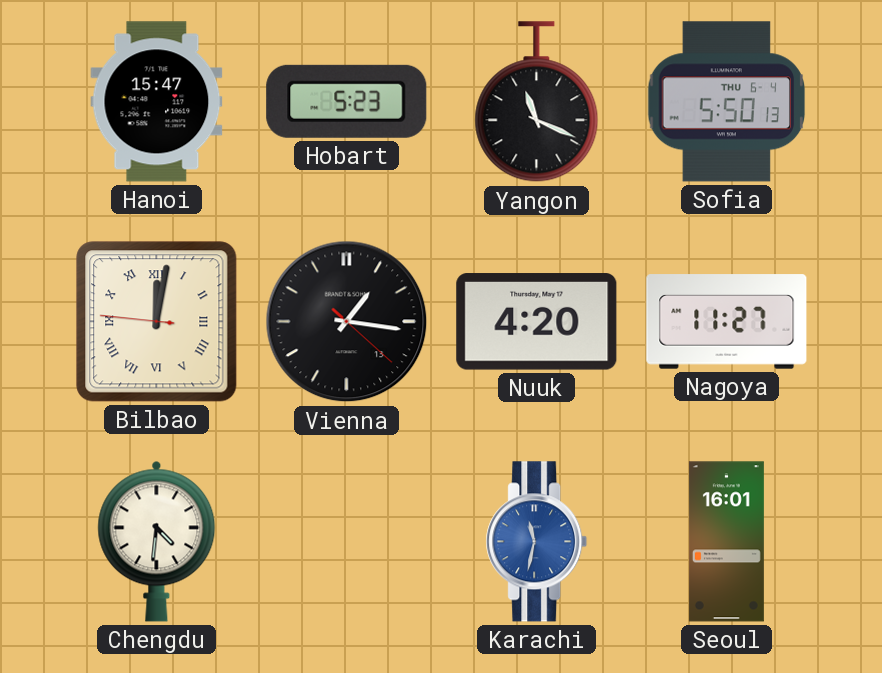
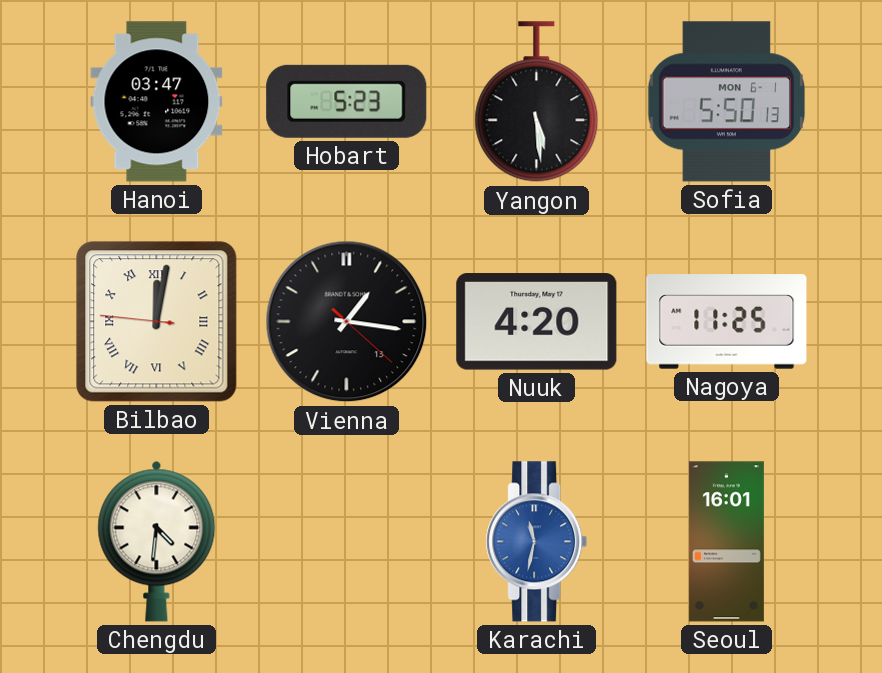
Hanoi: 15:47 -> 03:47 (157, 102)
Yangon: 11:19 -> 5:29 (537, 102)
Sofia date: THU 6-4 -> MON 6-1 (727, 102)
Nagoya: 11:27 -> 11:25 (727, 322)
